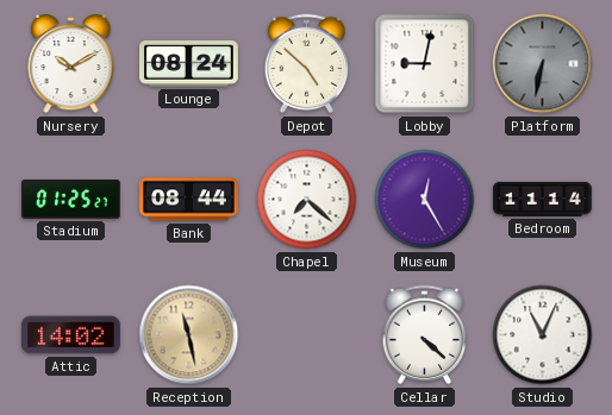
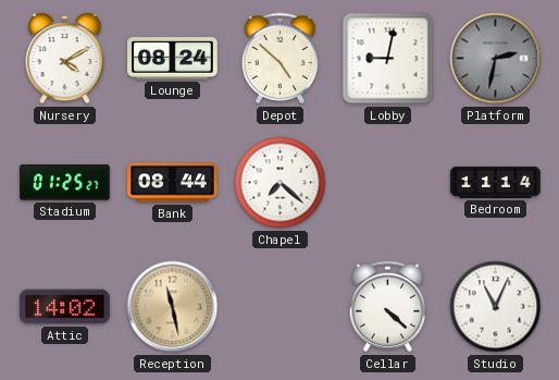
Nursery: 10:10 -> 4:10 (65, 59)
Platform: 6:32 -> 2:32 (496, 59)
Museum: 12:25 -> none (425, 200)
